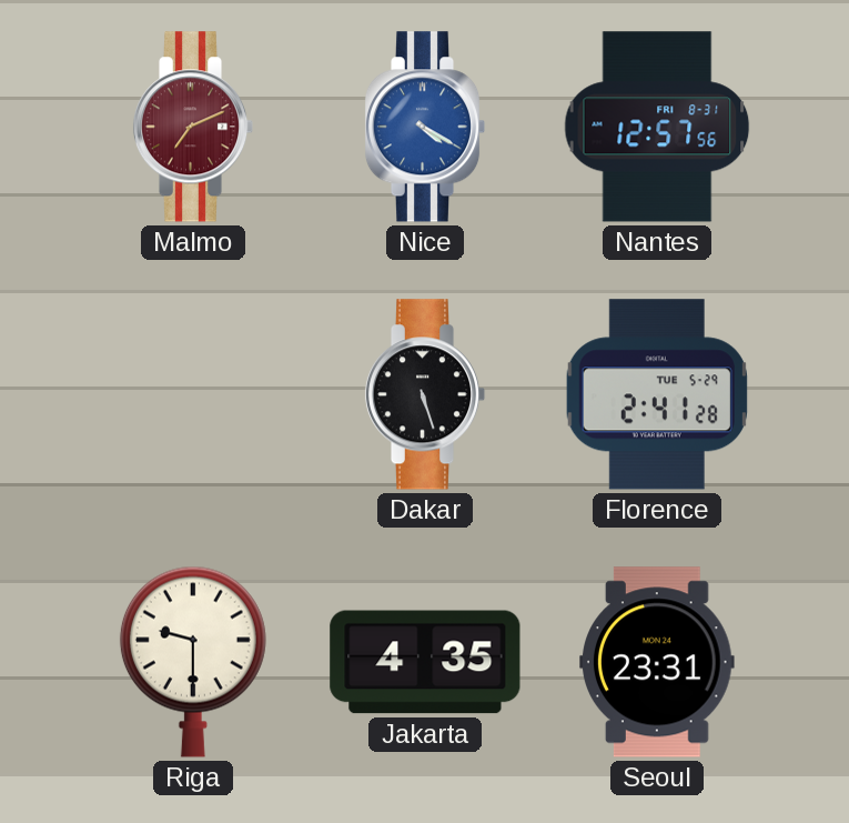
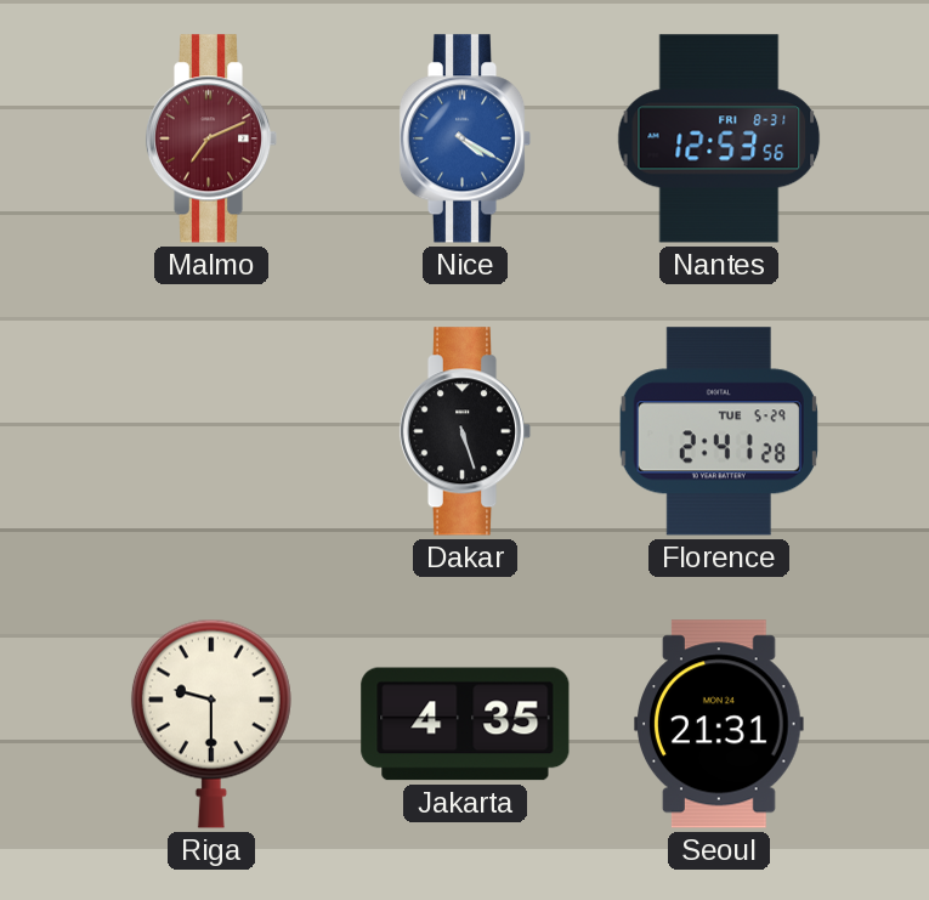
Nantes: 12:57 -> 12:53 (719, 138)
Seoul: 23:31 -> 21:31 (720, 724)
